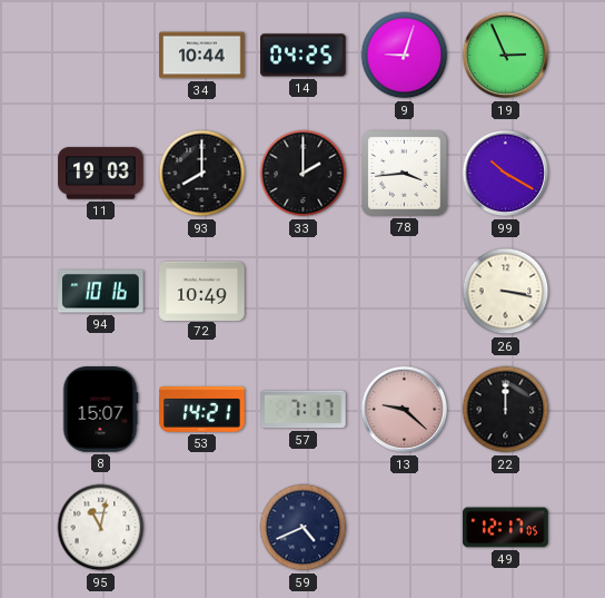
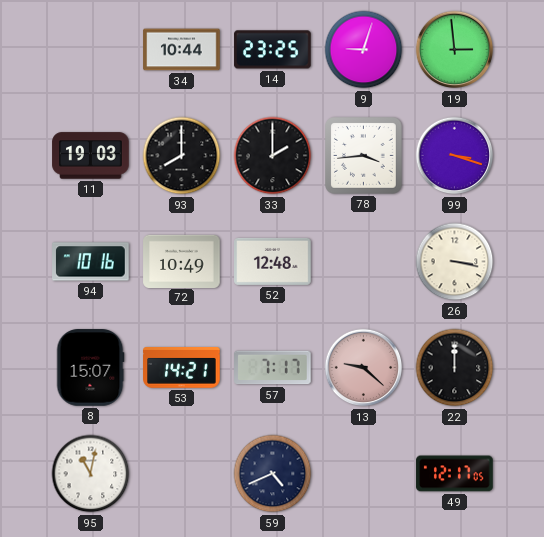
14: 04:25 -> 23:25 (273, 50)
19: 2:56 -> 2:59 (455, 50)
99: 10:20 -> 3:18 (455, 156)
52: none -> 12:48 (273, 261)
